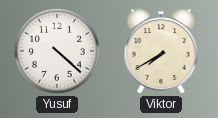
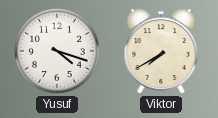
Yusuf: 4:22 -> 4:18 (57, 51)
